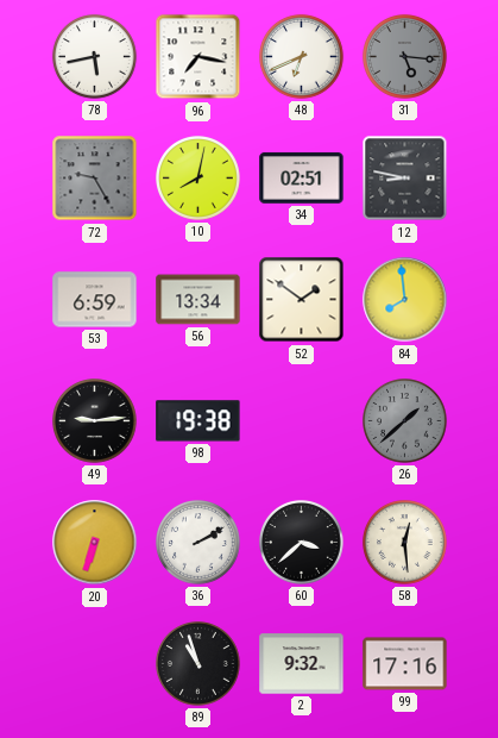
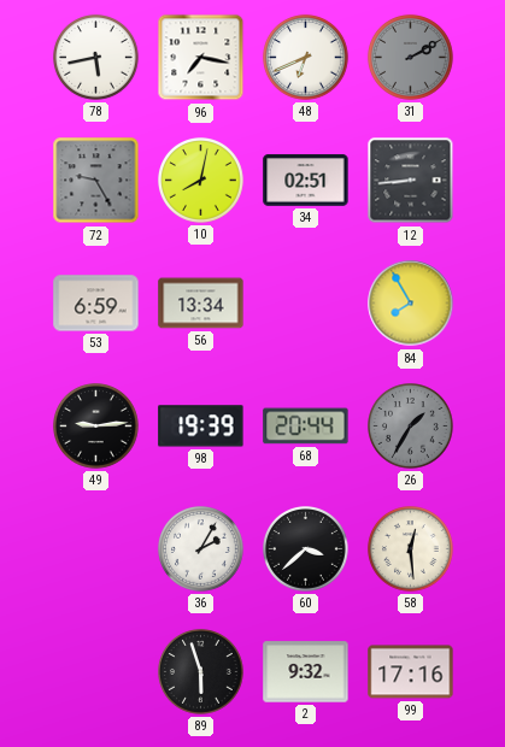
31: 5:16 -> 2:10 (411, 58)
12: 8:47 -> 8:44 (411, 181)
52: 1:51 -> none (302, 300)
84: 7:59 -> 7:55 (411, 304)
98: 19:38 -> 19:39 (201, 427)
68: none -> 20:44 (306, 427)
26: 1:38 -> 1:35 (411, 427)
20: 6:33 -> none (95, 543)
36: 2:10 -> 2:05 (201, 549)
89: 10:57 -> 5:57 (201, 672)
